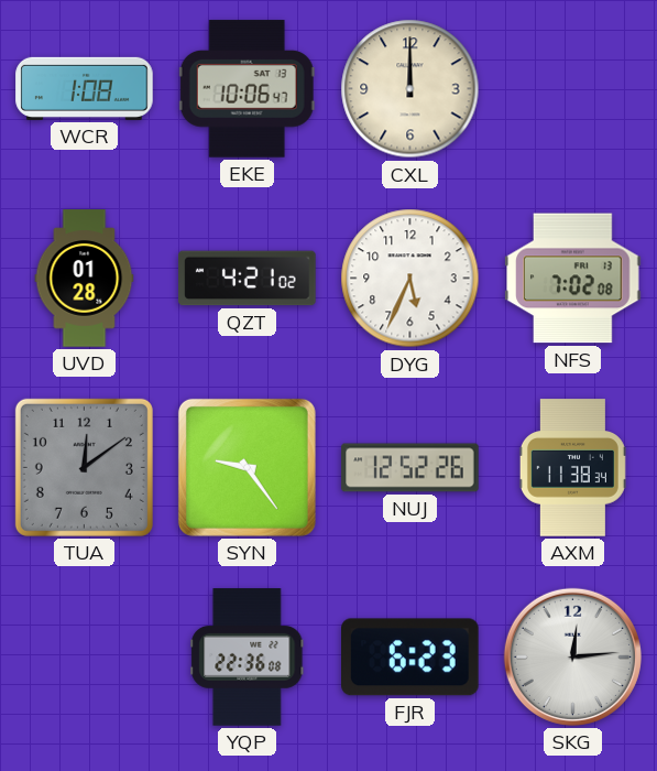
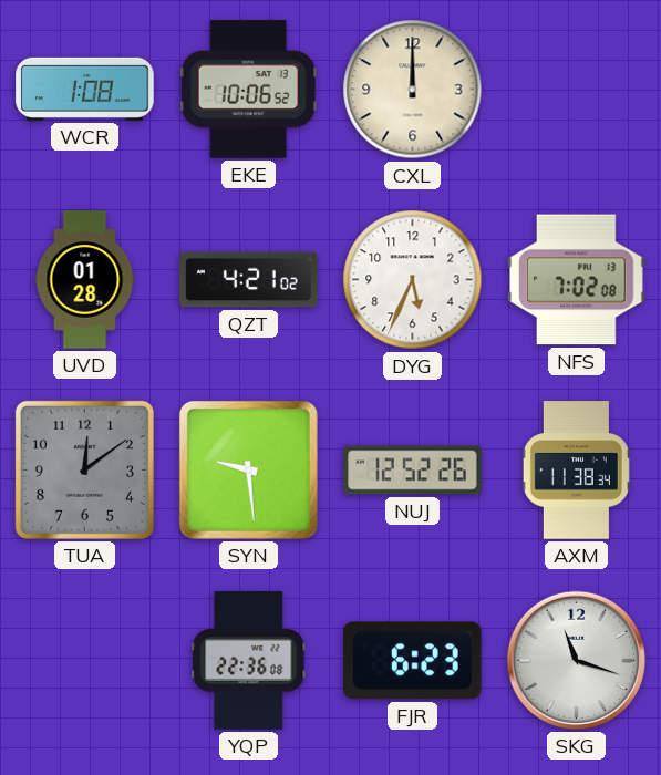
EKE: 10:06:47 -> 10:06:52 (248, 90)
SYN: 9:24 -> 9:29 (248, 469)
SKG: 12:14 -> 11:18 (576, 660)
